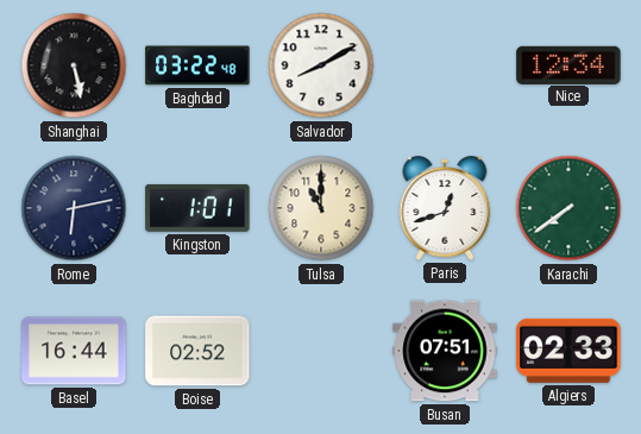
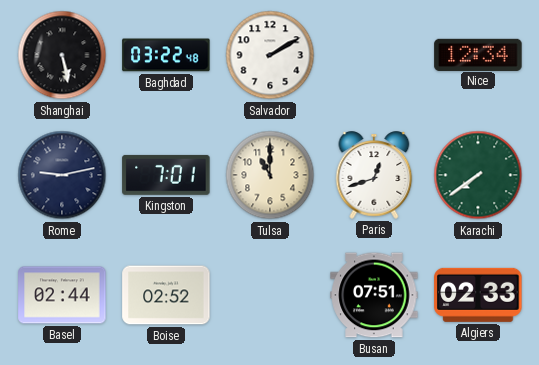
Salvador: 8:10 -> 2:10 (270, 55)
Rome: 6:13 -> 9:13 (62, 175)
Kingston: 1:01 -> 7:01 (166, 175)
Basel: 16:44 -> 02:44 (62, 295)
